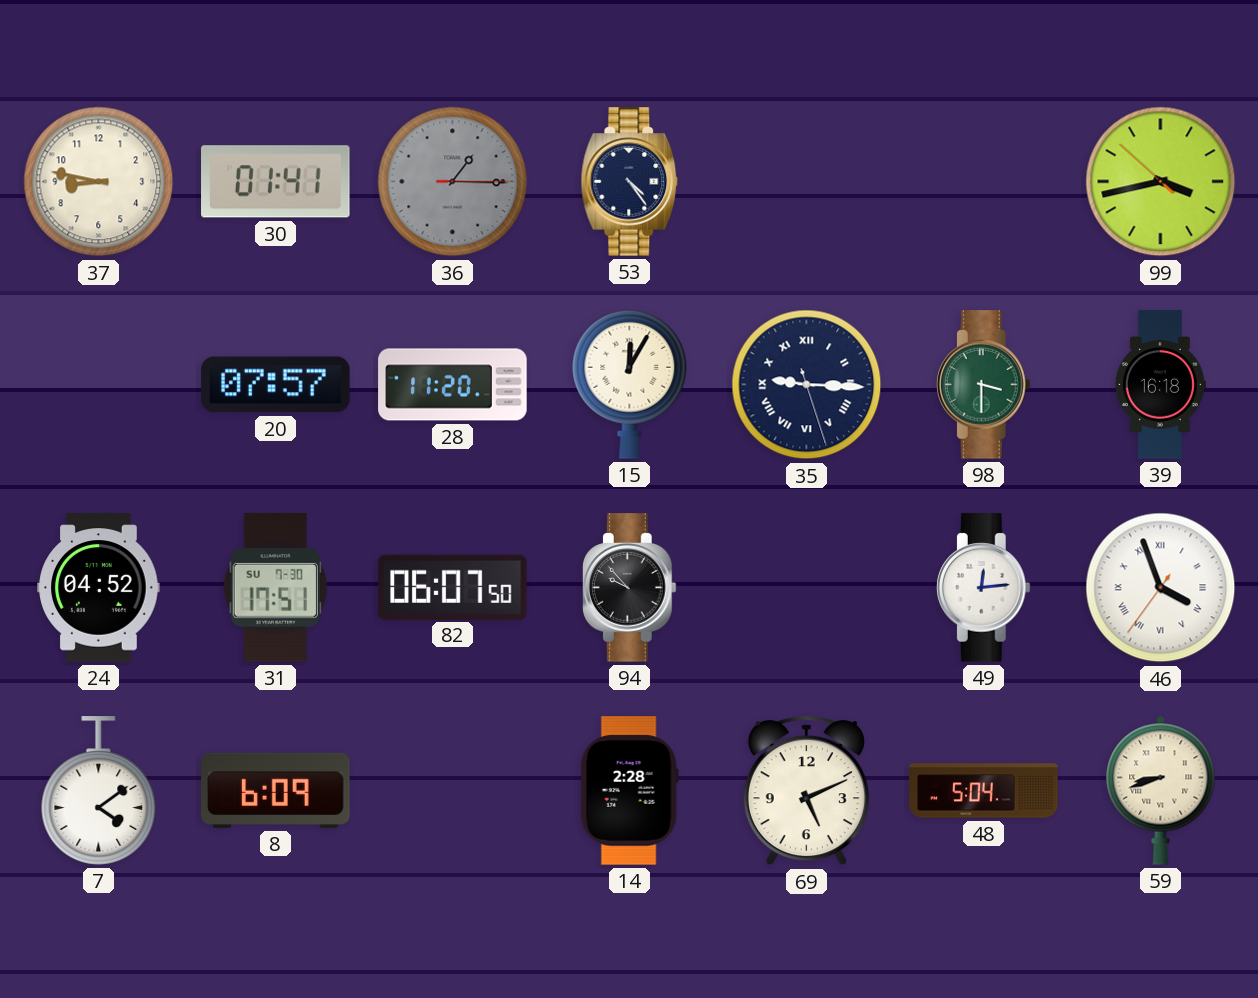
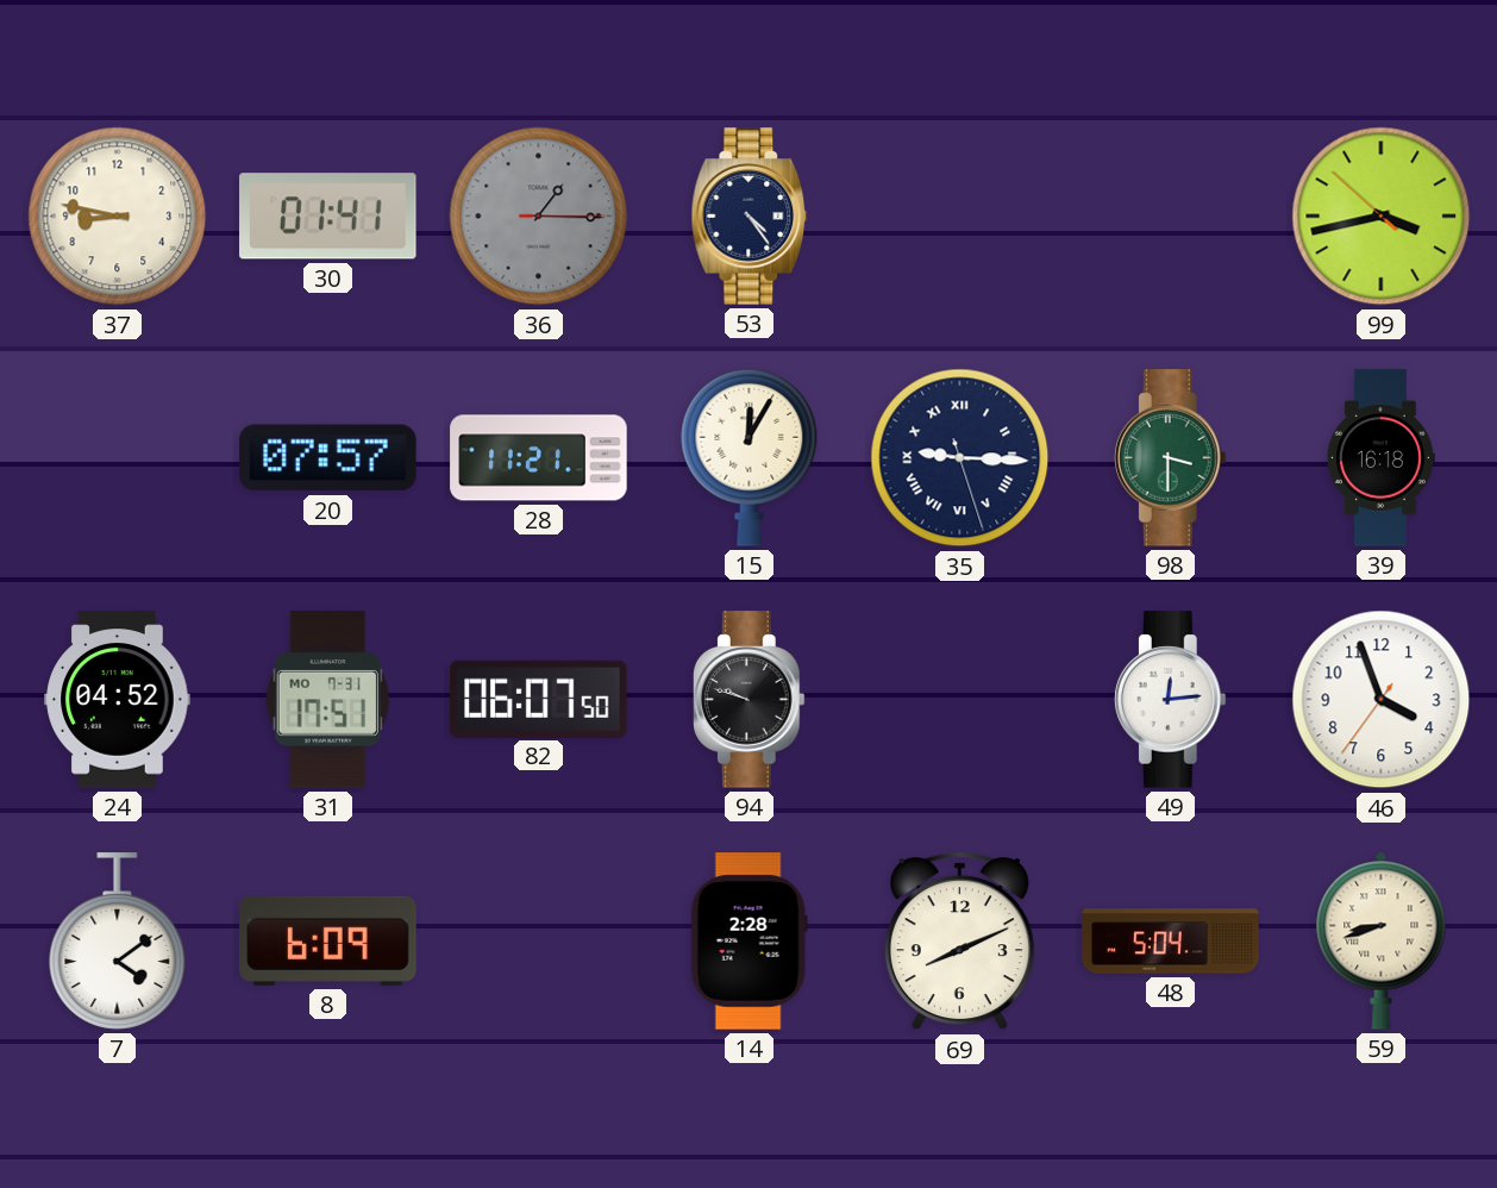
28: 11:20 -> 11:21 (539, 458)
31 date: SU 7-30 -> MO 7-31 (327, 700)
94: 9:53 -> 9:48 (748, 700)
46 numerals: Roman -> Arabic (1382, 700)
69: 5:11 -> 8:11 (959, 942)
